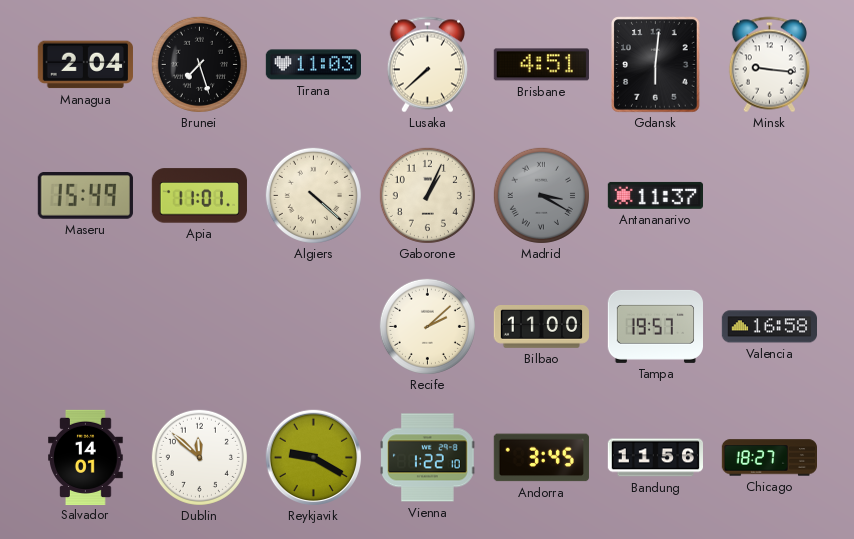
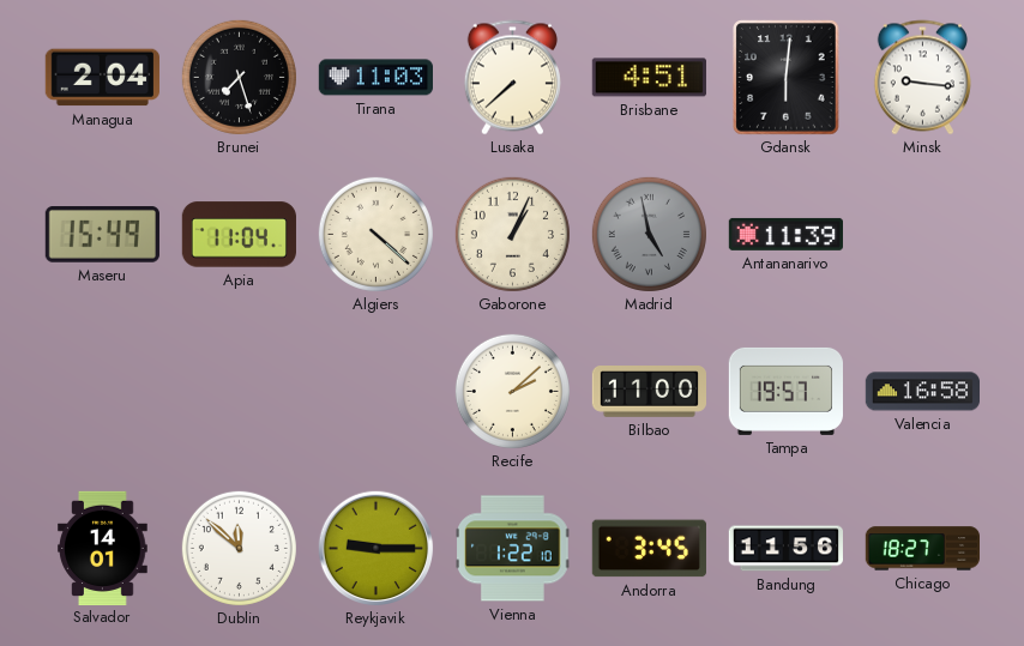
Apia: 11:01 -> 11:04 (239, 235)
Madrid: 3:20 -> 4:58 (649, 234)
Antananarivo: 11:37 -> 11:39 (785, 234)
Reykjavik: 9:20 -> 9:15 (377, 549)
